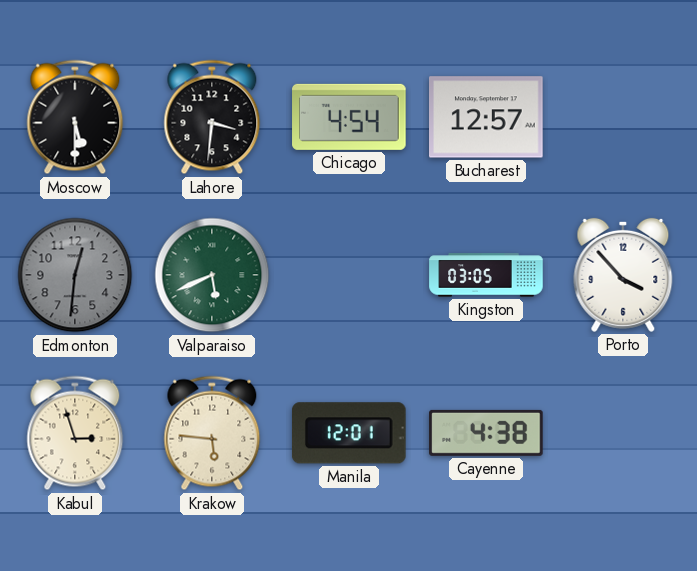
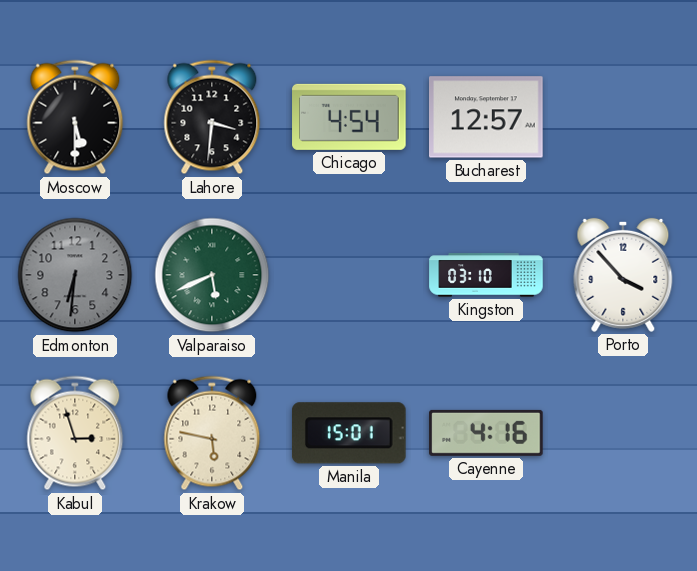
Edmonton: 12:31 -> 6:31 (75, 275)
Kingston: 03:05 -> 03:10 (486, 275)
Krakow: 5:46 -> 5:47 (212, 433)
Manila: 12:01 -> 15:01 (349, 433)
Cayenne: 4:38 -> 4:16 (486, 433)
